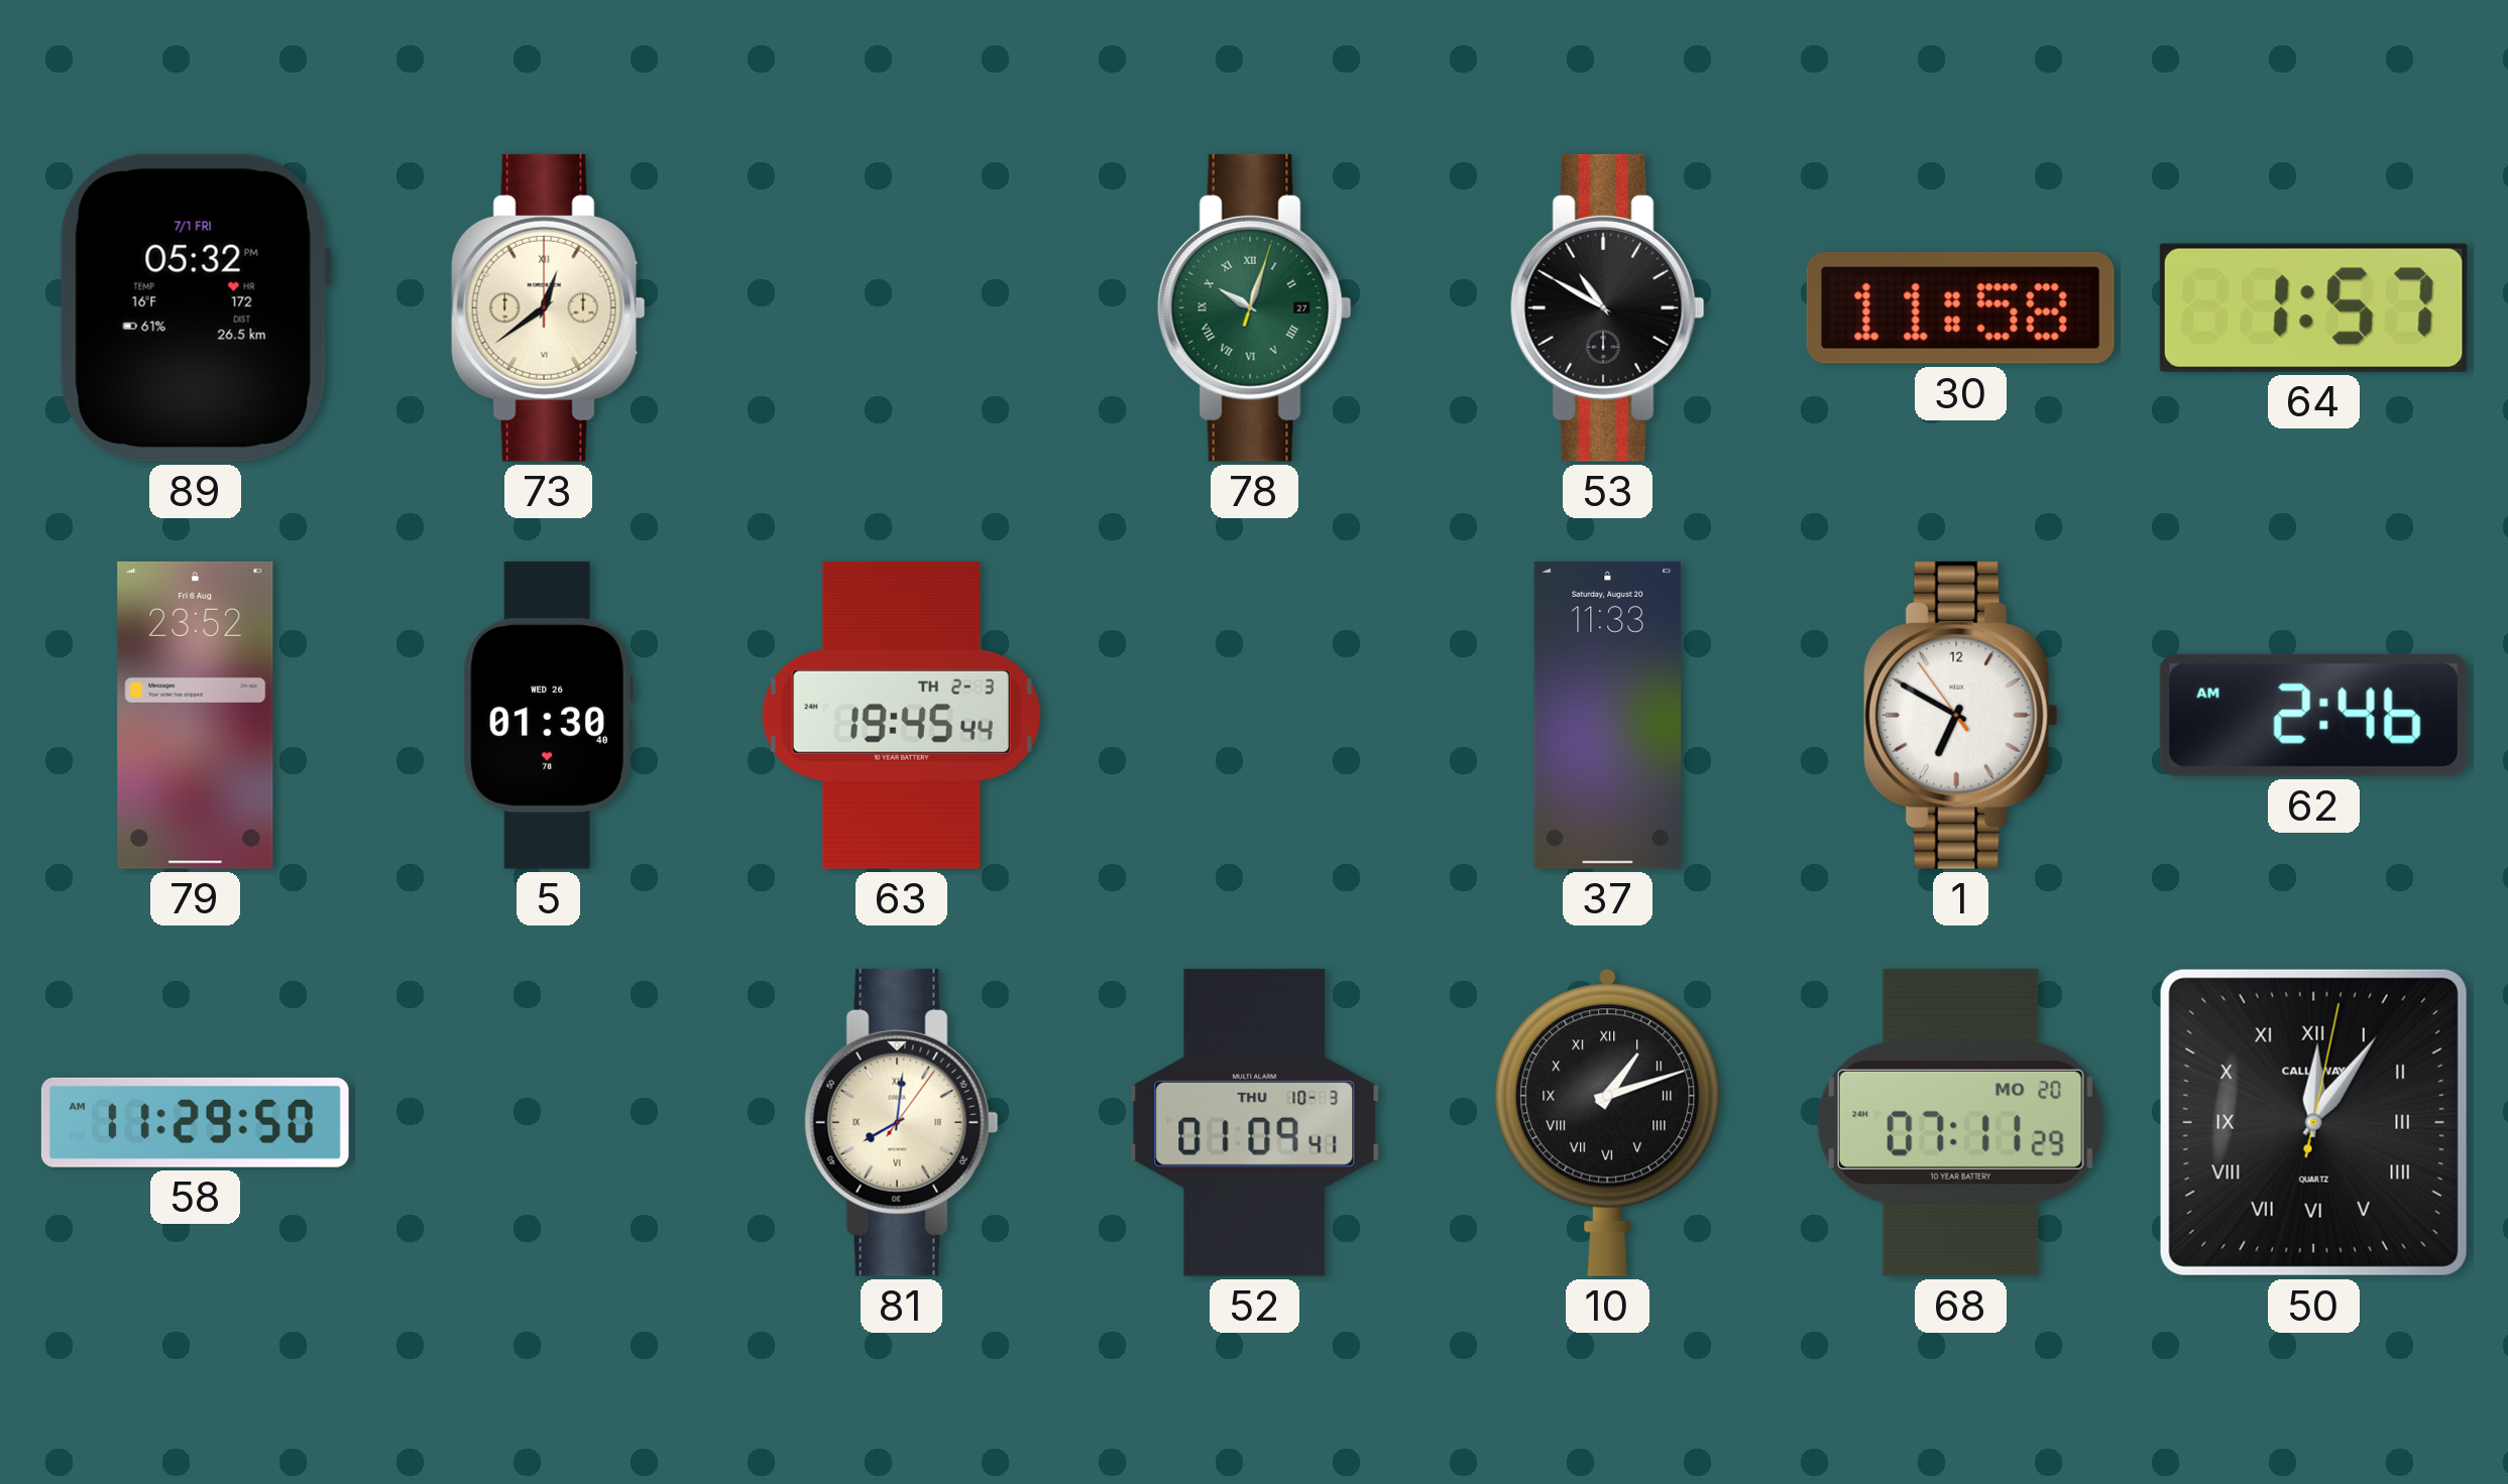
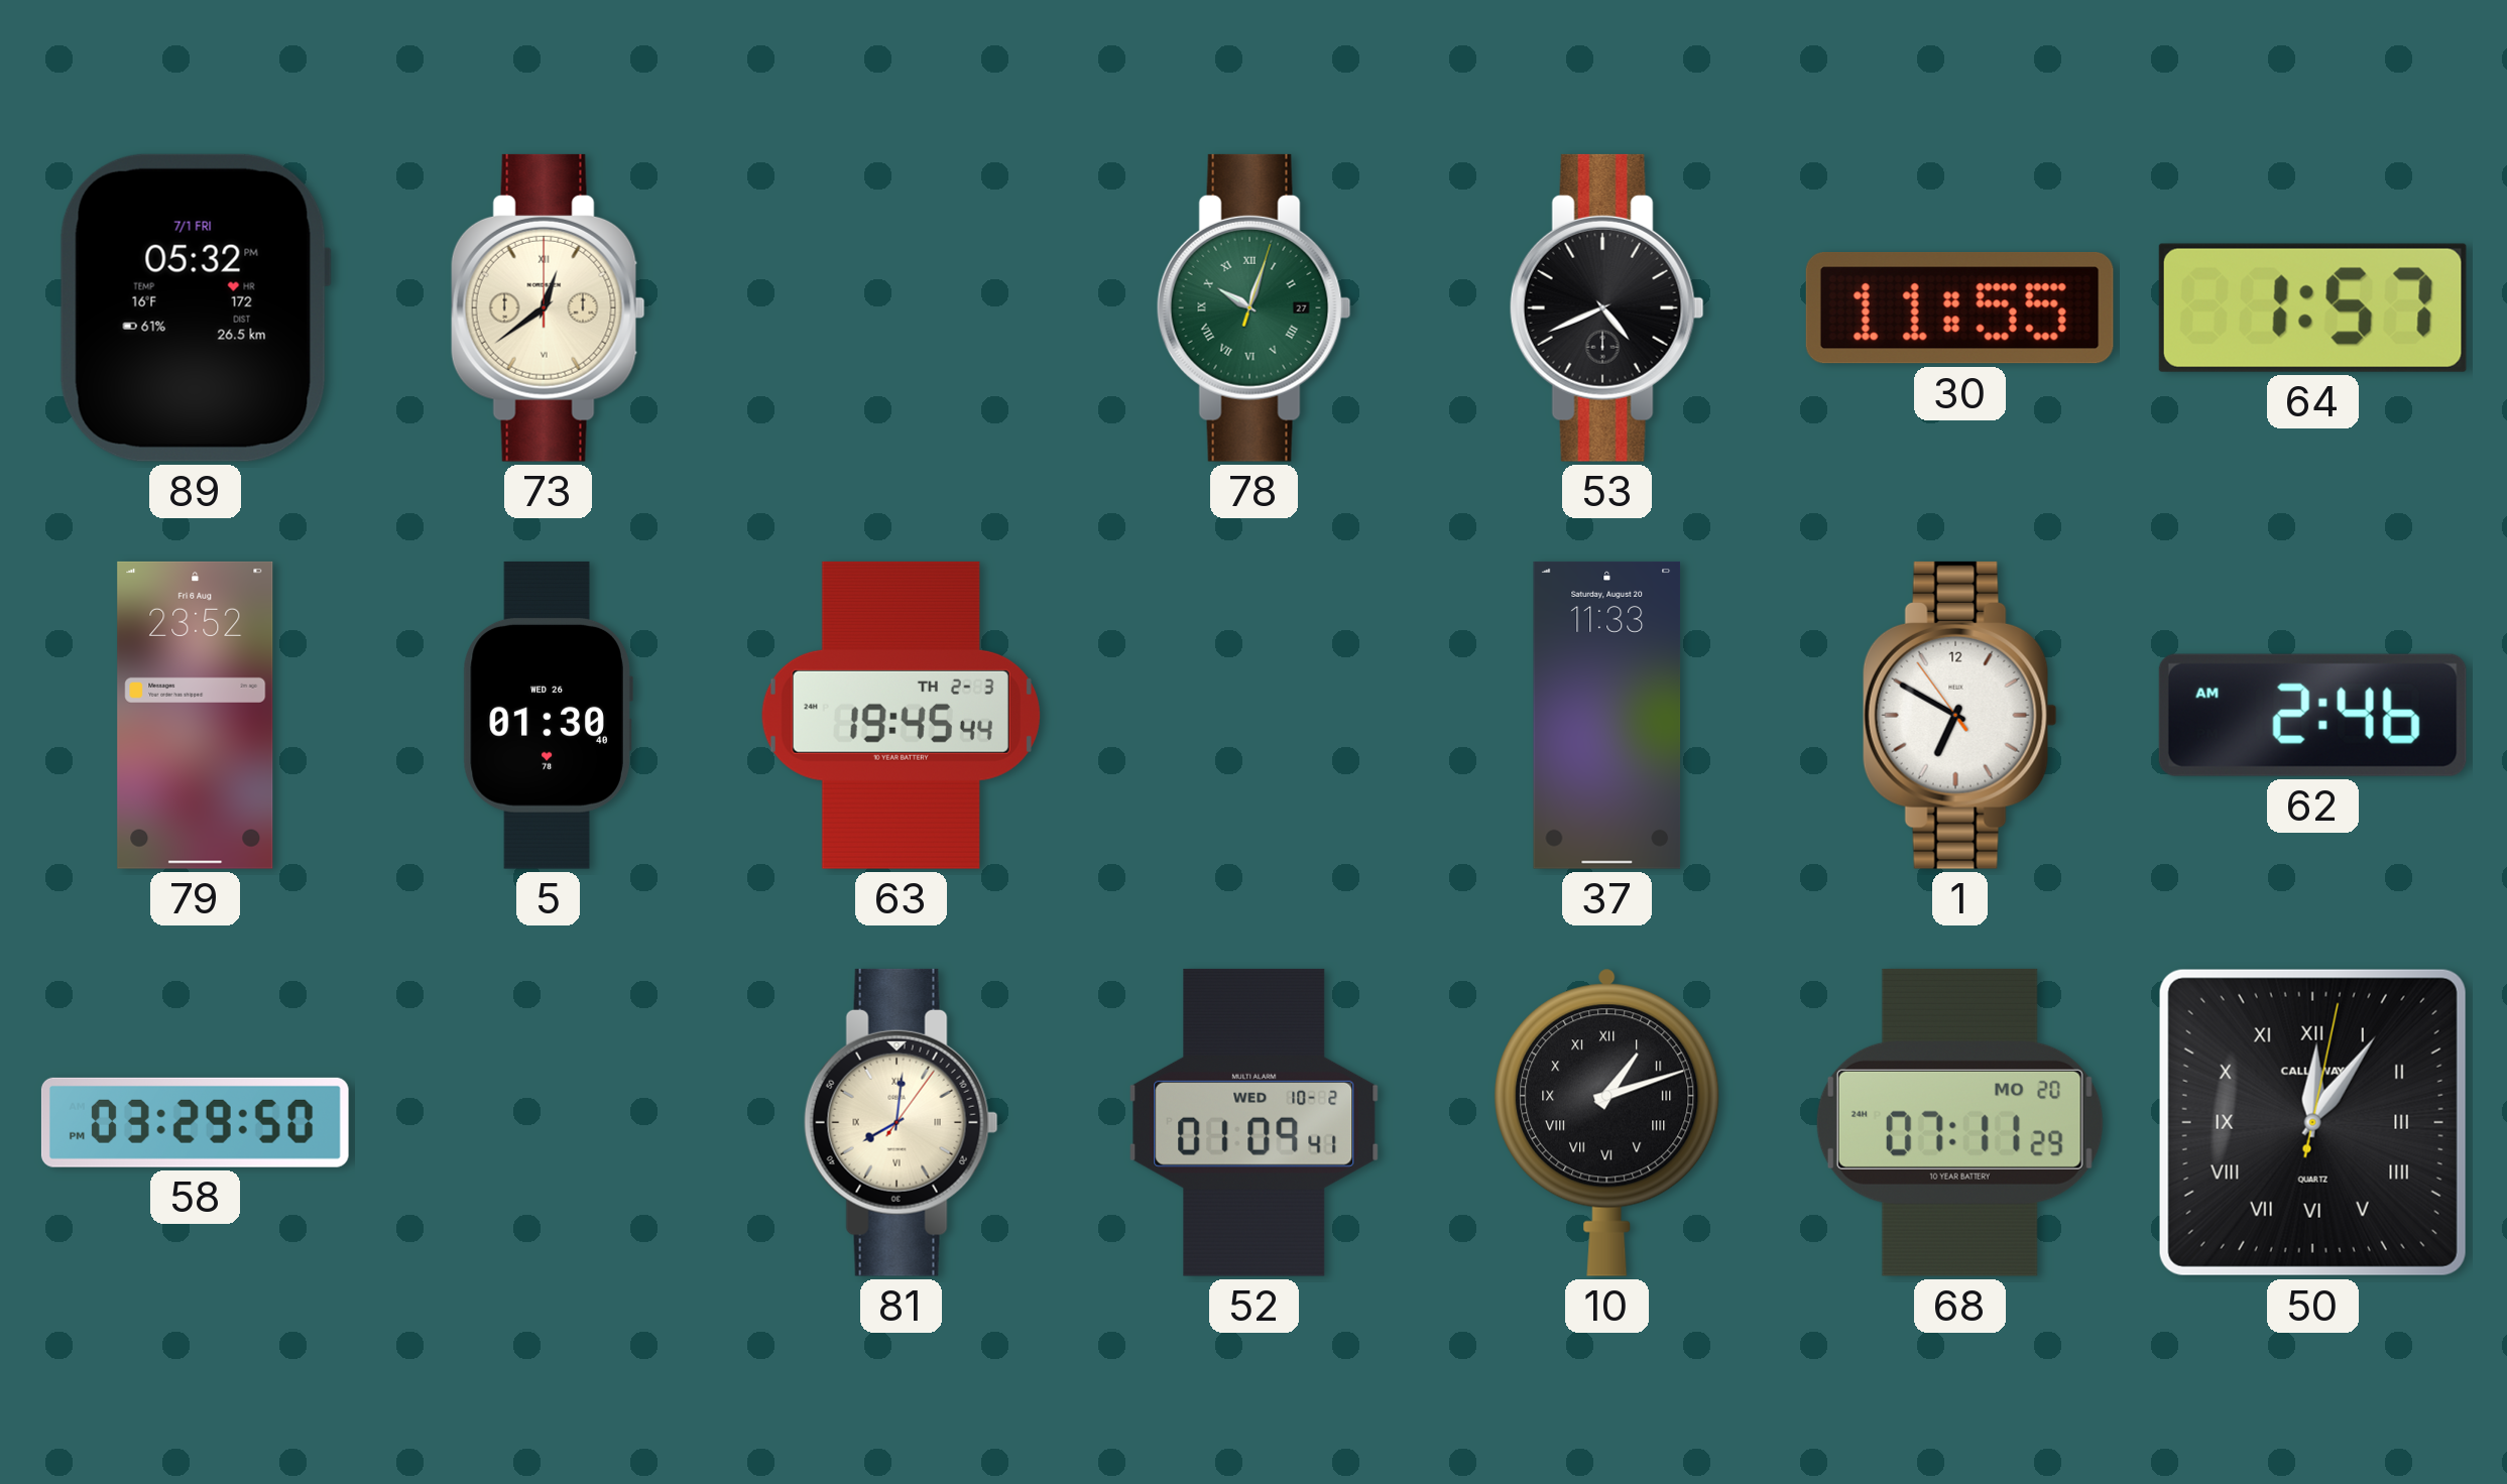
53: 10:50 -> 4:41 (1606, 307)
30: 11:58 -> 11:55 (1959, 307)
58: 11:29 -> 03:29 (195, 1122)
52 date: THU 10-3 -> WED 10-2 (1255, 1122)
